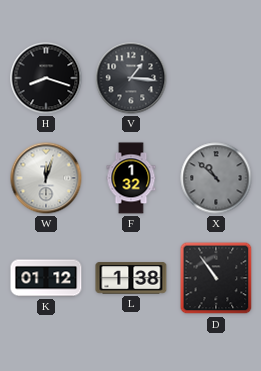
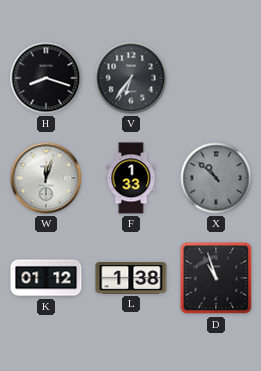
V: 1:16 -> 6:36 (131, 78)
F: 1:32 -> 1:33 (131, 178)
D: 10:54 -> 10:57 (216, 278)
